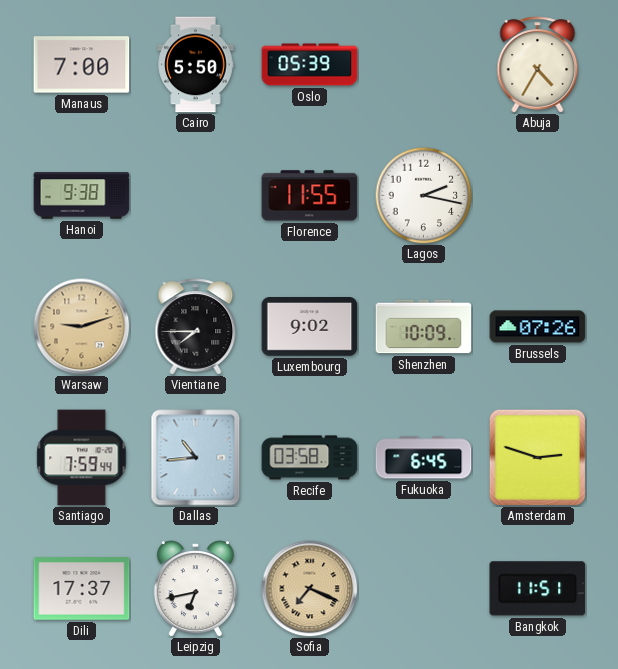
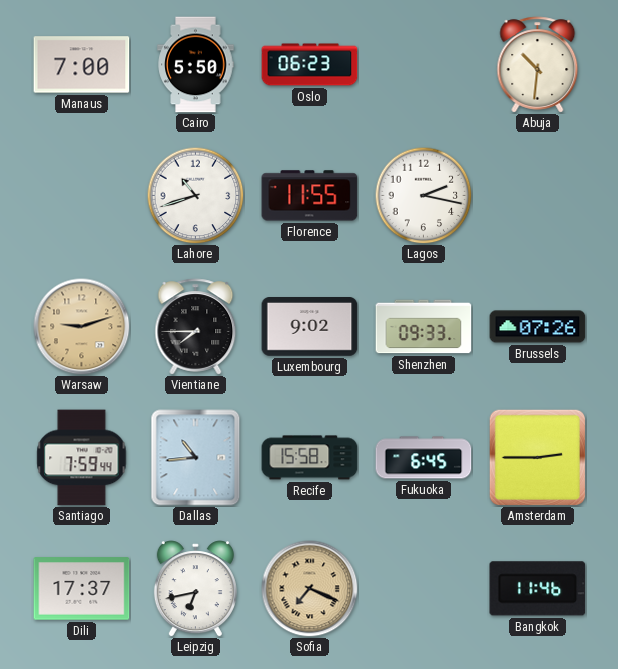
Oslo: 05:39 -> 06:23 (310, 65)
Abuja: 4:35 -> 10:31 (538, 65)
Hanoi: 9:38 -> none (82, 196)
Lahore: none -> 10:42 (195, 195)
Shenzhen: 10:09 -> 09:33 (424, 327)
Recife: 03:58 -> 15:58 (310, 458)
Amsterdam: 2:48 -> 2:45 (537, 457)
Bangkok: 11:51 -> 11:46 (538, 589)
